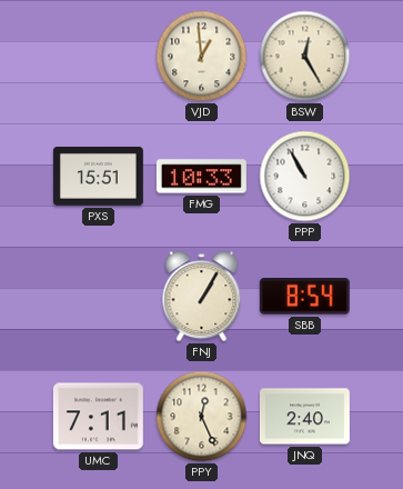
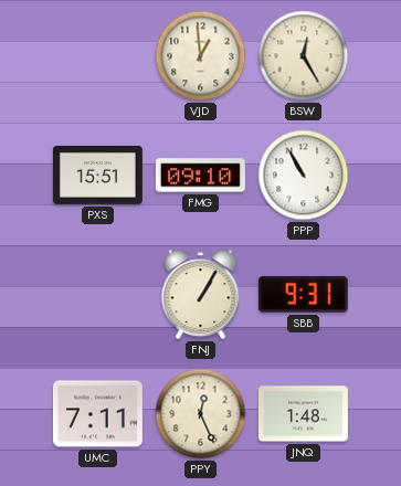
FMG: 10:33 -> 09:10 (200, 176)
SBB: 8:54 -> 9:31 (303, 295)
JNQ: 2:40 -> 1:48 (303, 414)
